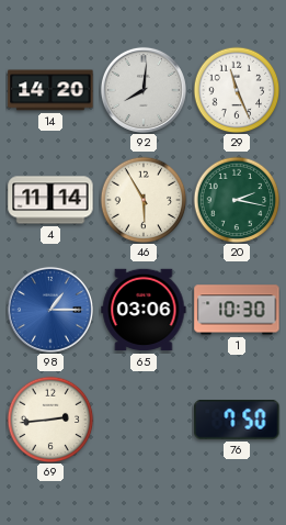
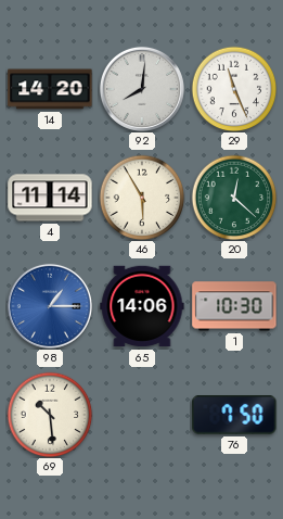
20: 2:17 -> 12:22 (234, 198)
65: 03:06 -> 14:06 (142, 306)
69: 2:44 -> 10:29 (50, 415)
